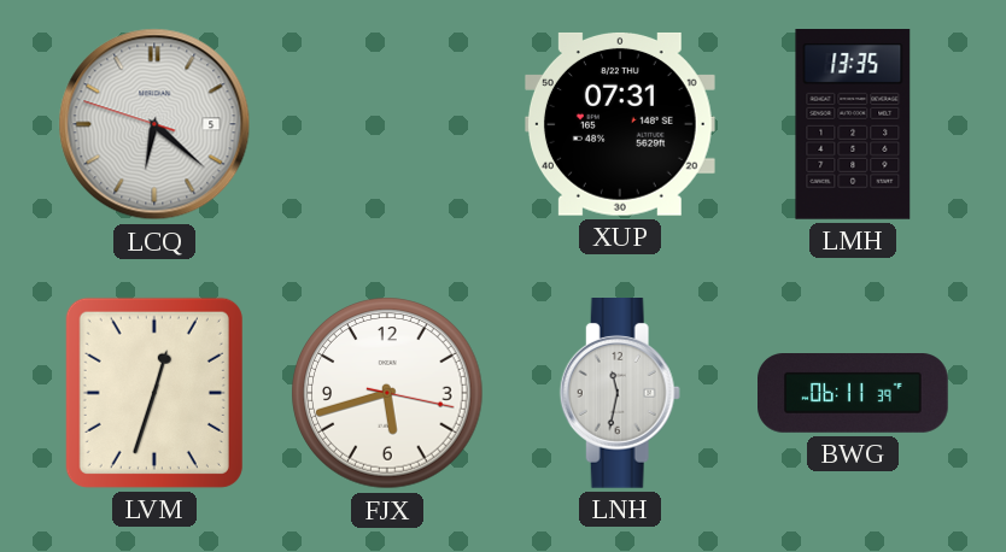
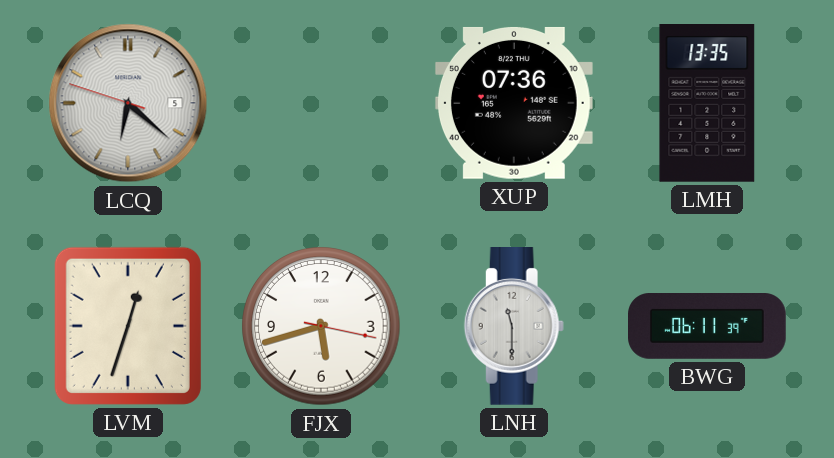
XUP: 07:31 -> 07:36 (514, 103)
LNH: 11:32 -> 11:30 (514, 327)
